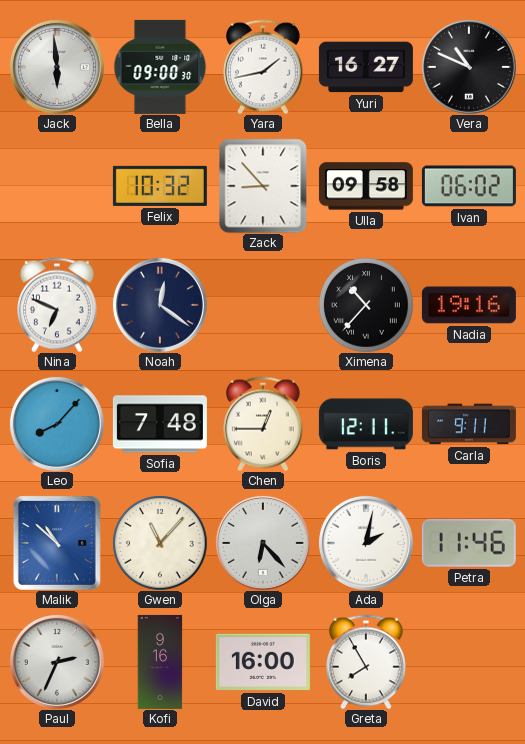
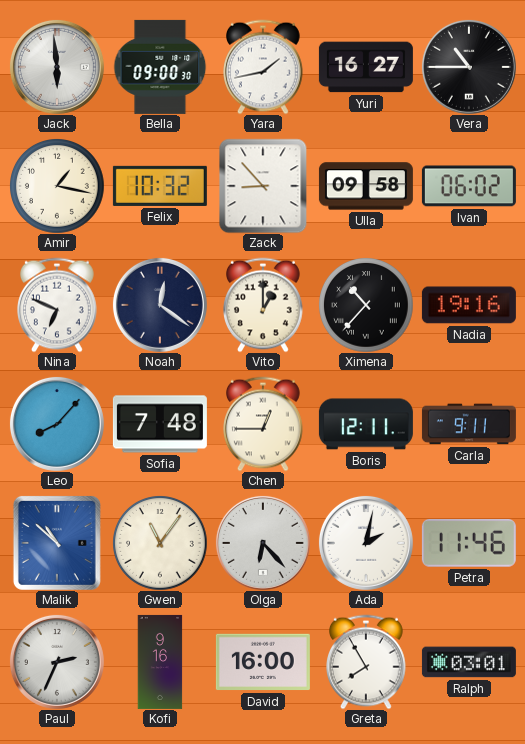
Vera: 10:49 -> 10:45 (469, 67)
Amir: none -> 1:17 (57, 186)
Vito: none -> 1:00 (264, 305)
Gwen: 11:07 -> 11:06 (160, 543)
Ralph: none -> 03:01 (469, 662)
